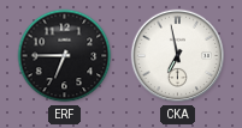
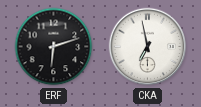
ERF: 6:45 -> 6:12 (54, 47)
